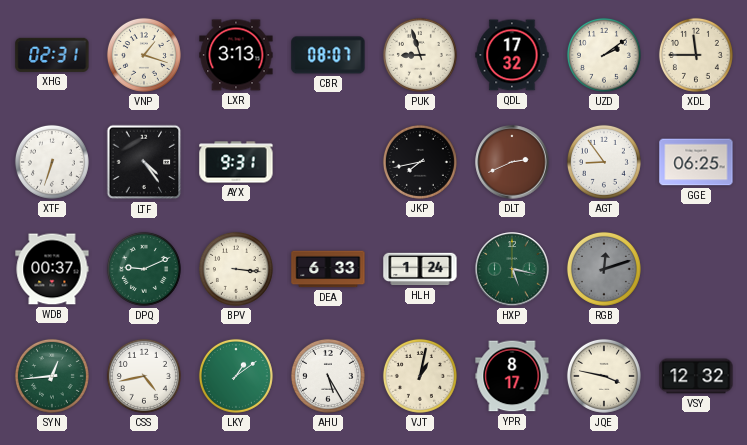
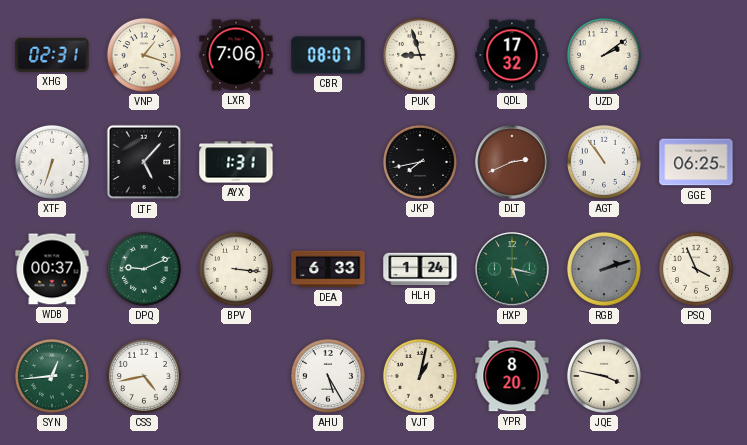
LXR: 3:13 -> 7:06 (236, 55)
XDL: 11:45 -> none (696, 55)
LTF: 4:24 -> 5:07 (144, 162)
AYX: 9:31 -> 1:31 (236, 162)
AGT: 8:54 -> 10:54 (604, 162)
RGB: 12:12 -> 2:12 (604, 269)
PSQ: none -> 3:56 (696, 269)
LKY: 1:09 -> none (236, 376)
YPR: 8:17 -> 8:20 (512, 376)
VSY: 12:32 -> none (696, 376)
